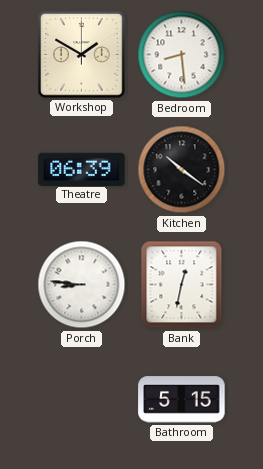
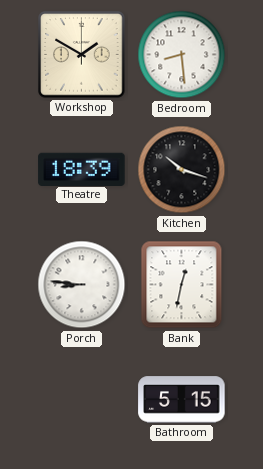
Theatre: 06:39 -> 18:39 (82, 169)
Kitchen: 10:21 -> 10:18 (182, 170)
